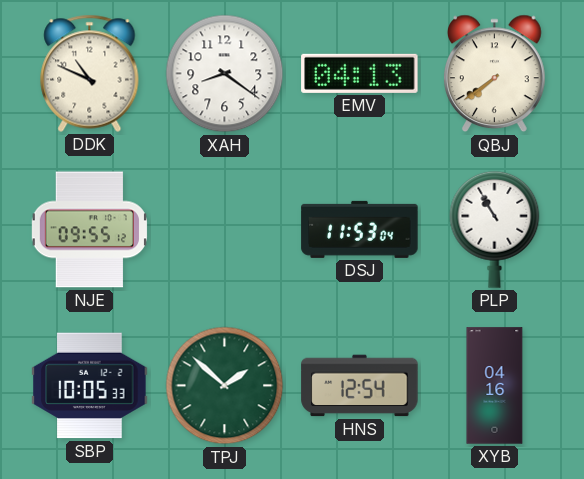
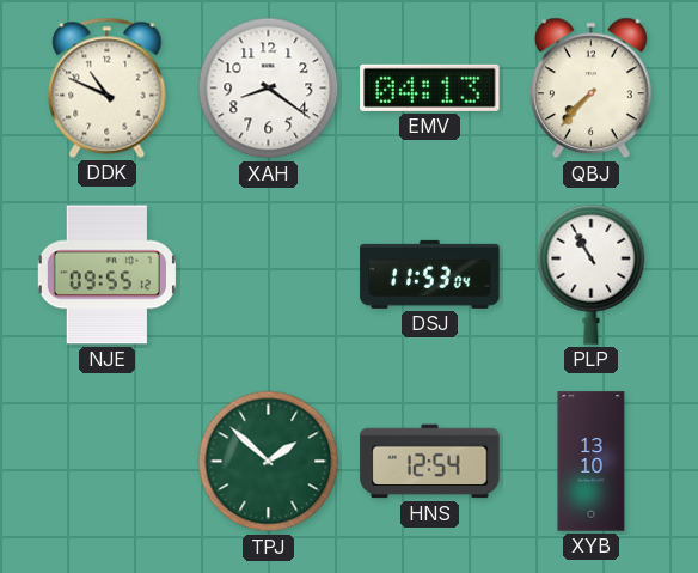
QBJ: 7:39 -> 7:37 (592, 89)
SBP: 10:05 -> none (90, 386)
XYB: 04:16 -> 13:10 (592, 462)
